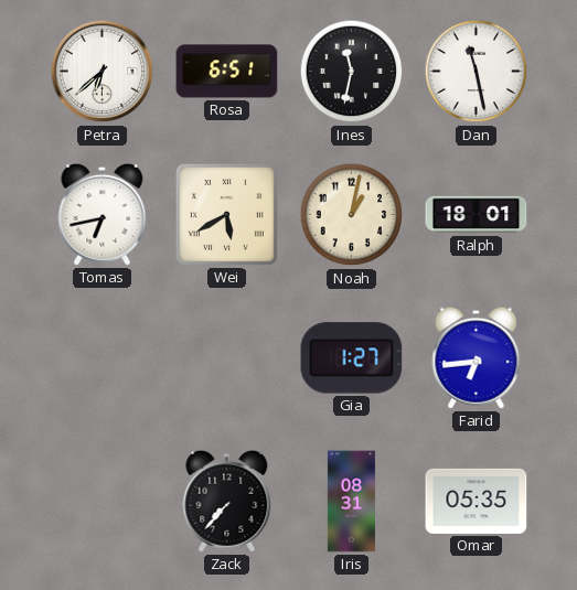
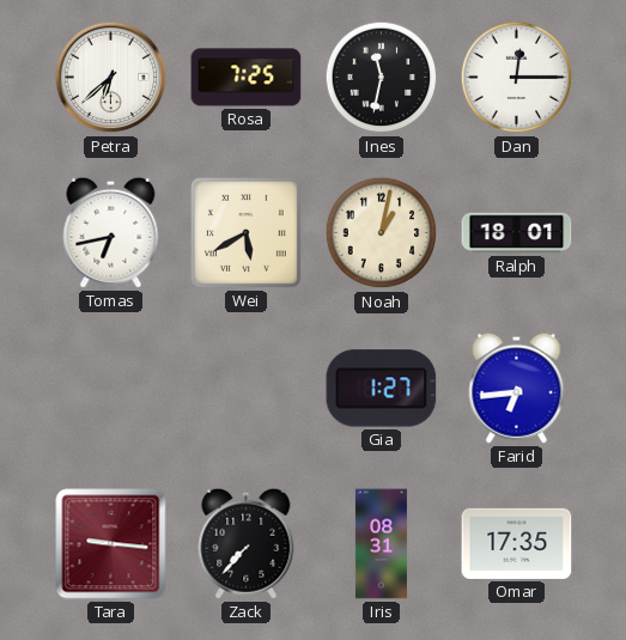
Rosa: 6:51 -> 7:25 (247, 78)
Dan: 11:28 -> 12:15 (517, 78)
Tara: none -> 9:16 (111, 544)
Omar: 05:35 -> 17:35 (517, 543)
